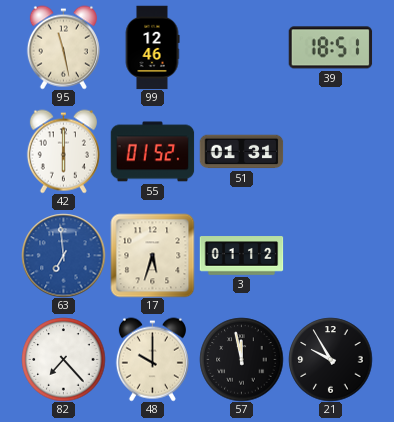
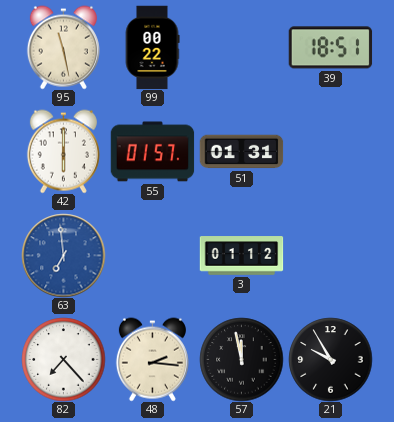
99: 12:46 -> 00:22 (152, 47)
55: 01:52 -> 01:57 (152, 152)
17: 5:33 -> none (152, 255)
48: 10:00 -> 2:16 (152, 359)
